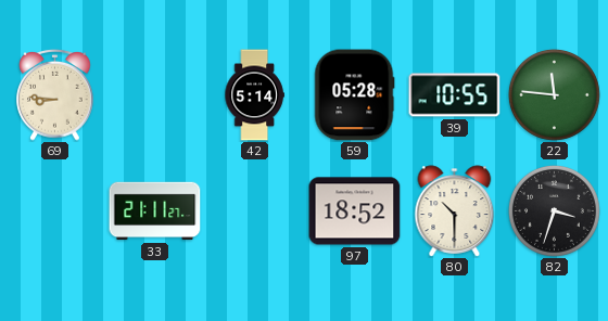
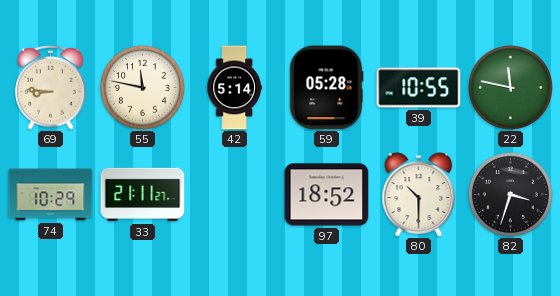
55: none -> 11:47 (142, 87)
22: 11:46 -> 11:47 (510, 87)
74: none -> 10:29 (51, 195)
